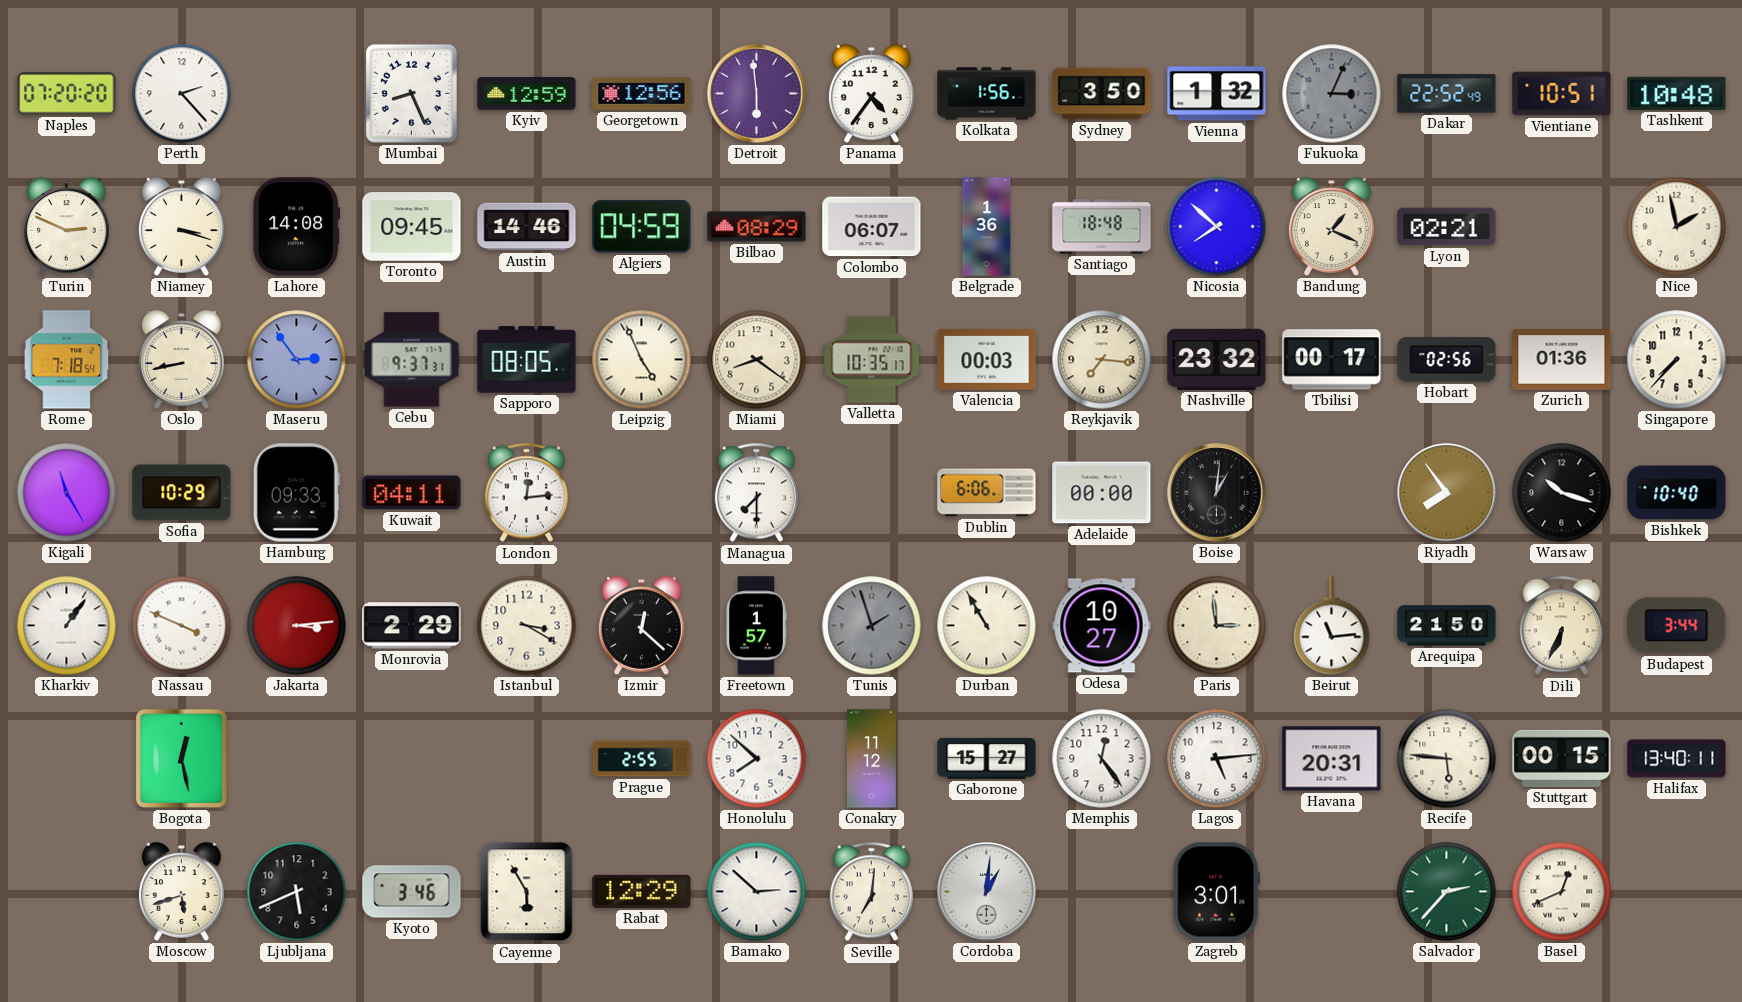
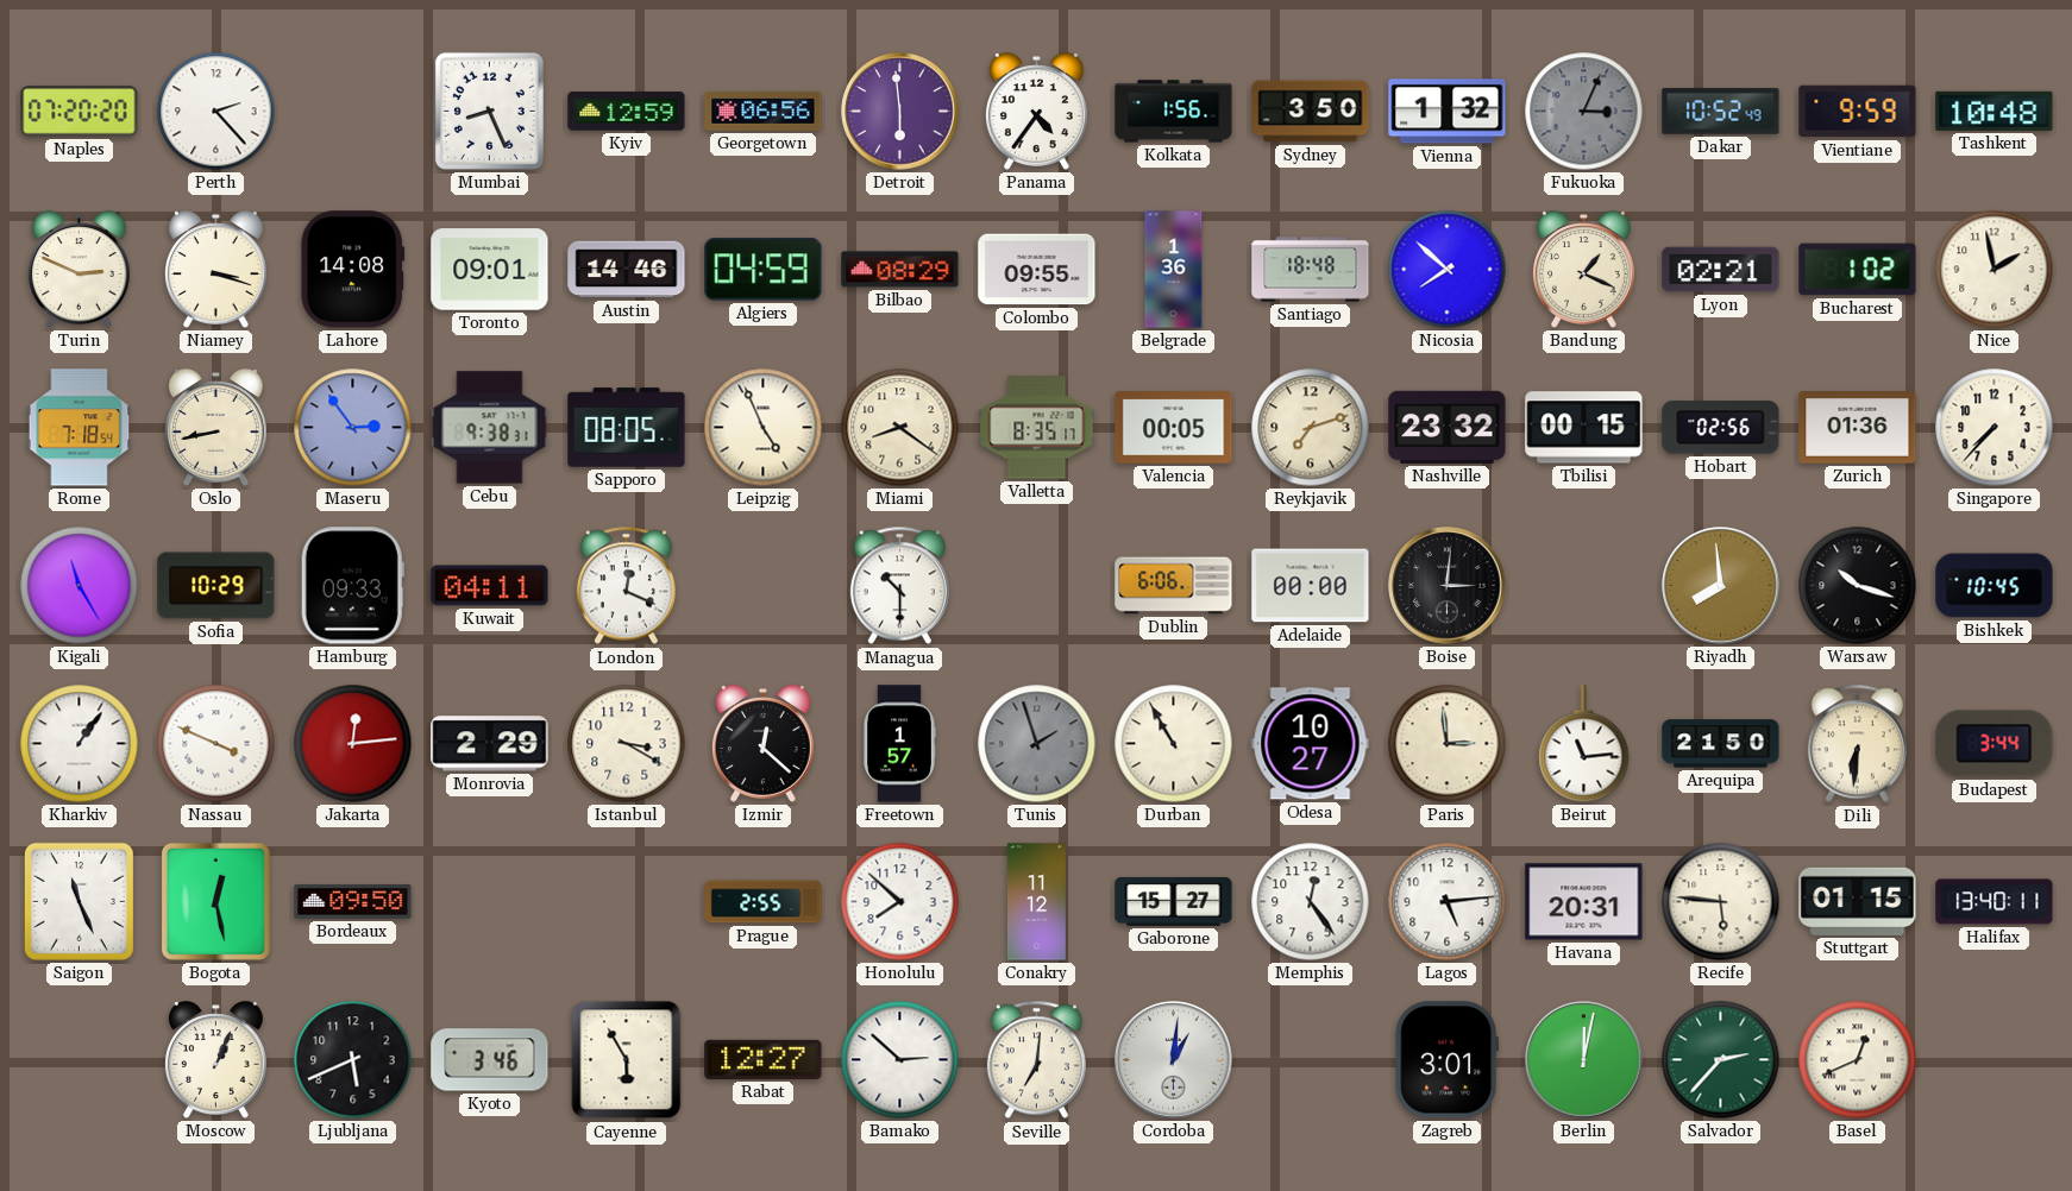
Georgetown: 12:56 -> 06:56 (764, 111)
Dakar: 22:52 -> 10:52 (1721, 112)
Vientiane: 10:51 -> 9:59 (1858, 112)
Toronto: 09:45 -> 09:01 (490, 270)
Colombo: 06:07 -> 09:55 (1037, 270)
Bucharest: none -> 1:02 (1858, 270)
Cebu: 9:37 -> 9:38 (490, 428)
Valletta: 10:35 -> 8:35 (1037, 428)
Valencia: 00:03 -> 00:05 (1174, 428)
Reykjavik: 7:16 -> 7:12 (1311, 428)
Tbilisi: 00:17 -> 00:15 (1584, 428)
London: 12:14 -> 12:19 (626, 586)
Managua: 7:30 -> 10:30 (899, 586)
Boise: 1:01 -> 3:01 (1448, 586)
Riyadh: 7:54 -> 7:59 (1721, 586)
Bishkek: 10:40 -> 10:45 (1995, 586)
Jakarta: 3:14 -> 12:14 (353, 744)
Dili: 6:34 -> 6:31 (1857, 744)
Saigon: none -> 11:26 (79, 901)
Bordeaux: none -> 09:50 (353, 902)
Stuttgart: 00:15 -> 01:15 (1858, 901)
Moscow: 5:42 -> 1:04 (215, 1060)
Rabat: 12:29 -> 12:27 (764, 1059)
Berlin: none -> 12:02 (1584, 1060)
